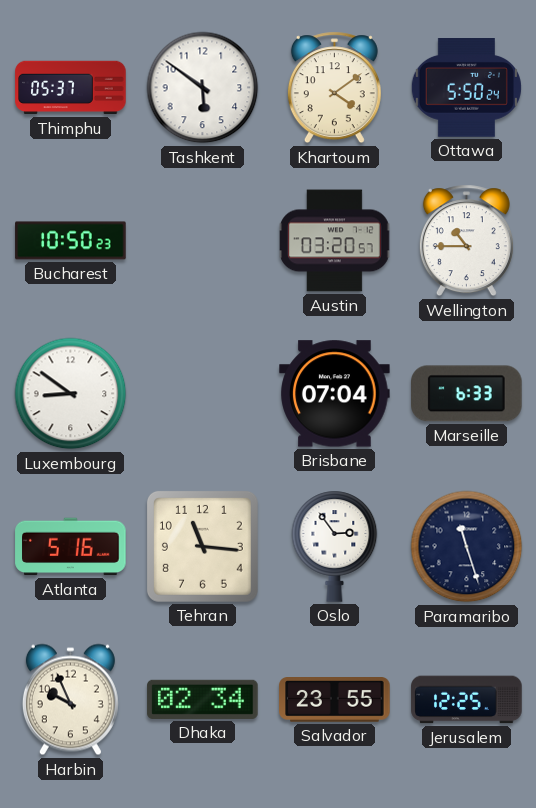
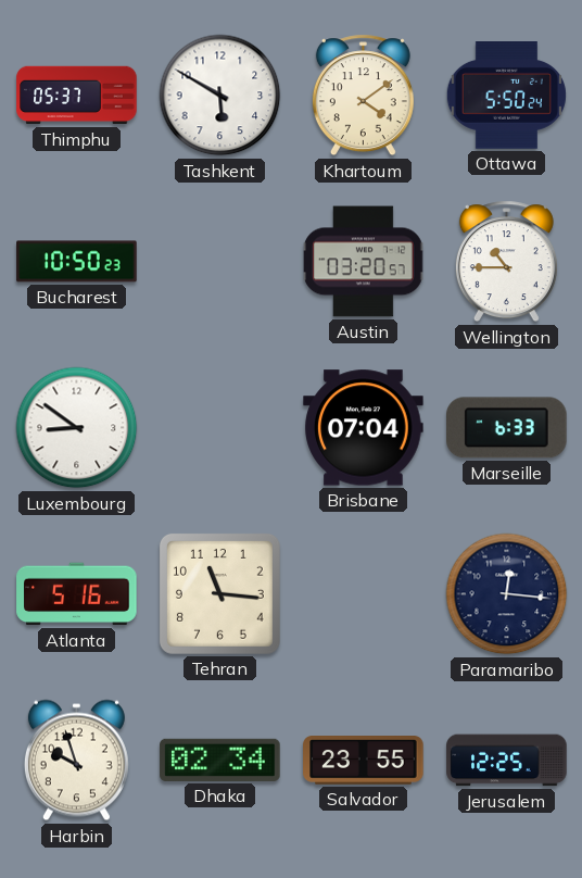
Tashkent: 5:51 -> 5:50 (220, 96)
Oslo: 2:54 -> none (335, 546)
Paramaribo: 11:27 -> 12:16 (507, 594)
Harbin: 9:56 -> 9:57 (76, 761)
